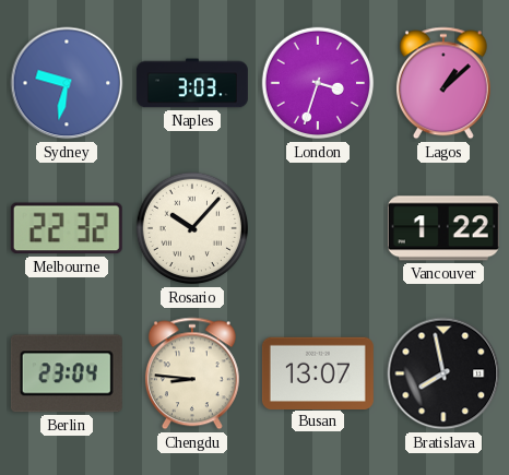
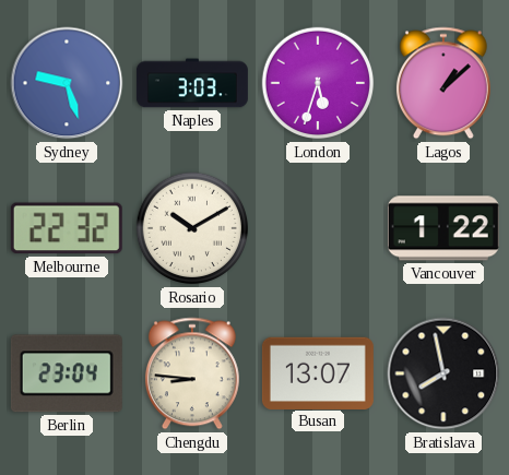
Sydney: 9:32 -> 9:27 (67, 83)
London: 3:33 -> 5:33 (318, 83)
Rosario: 10:07 -> 10:10 (192, 228)
